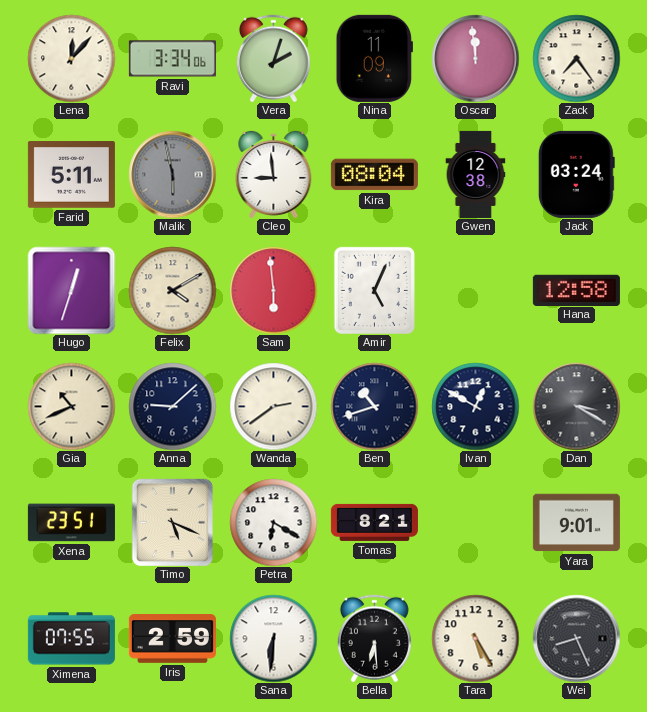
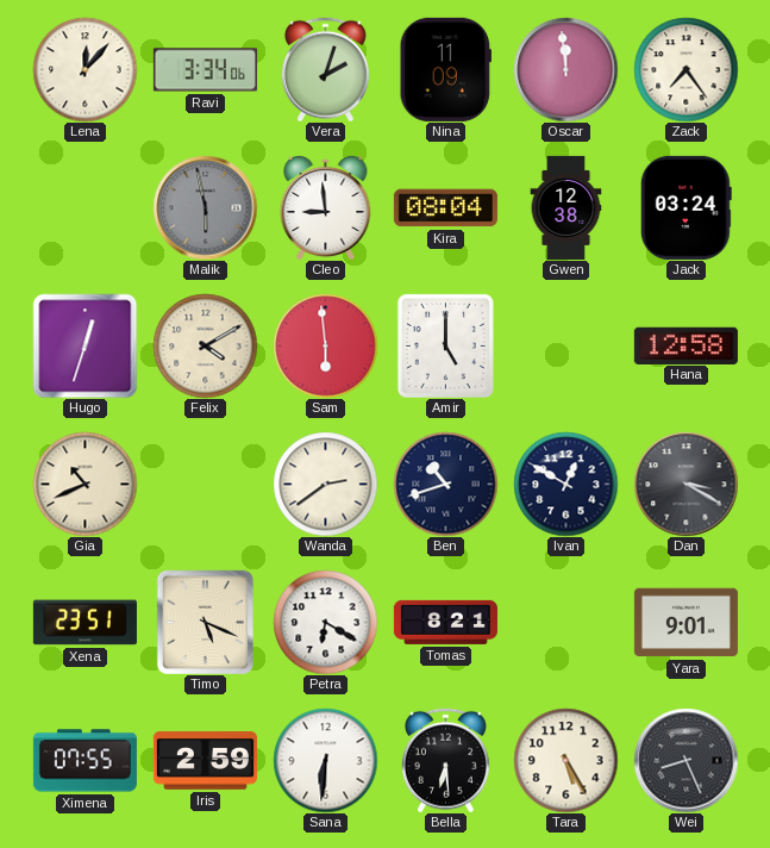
Farid: 5:11 -> none (71, 175)
Amir: 5:04 -> 5:00 (445, 345)
Anna: 9:08 -> none (172, 406)
